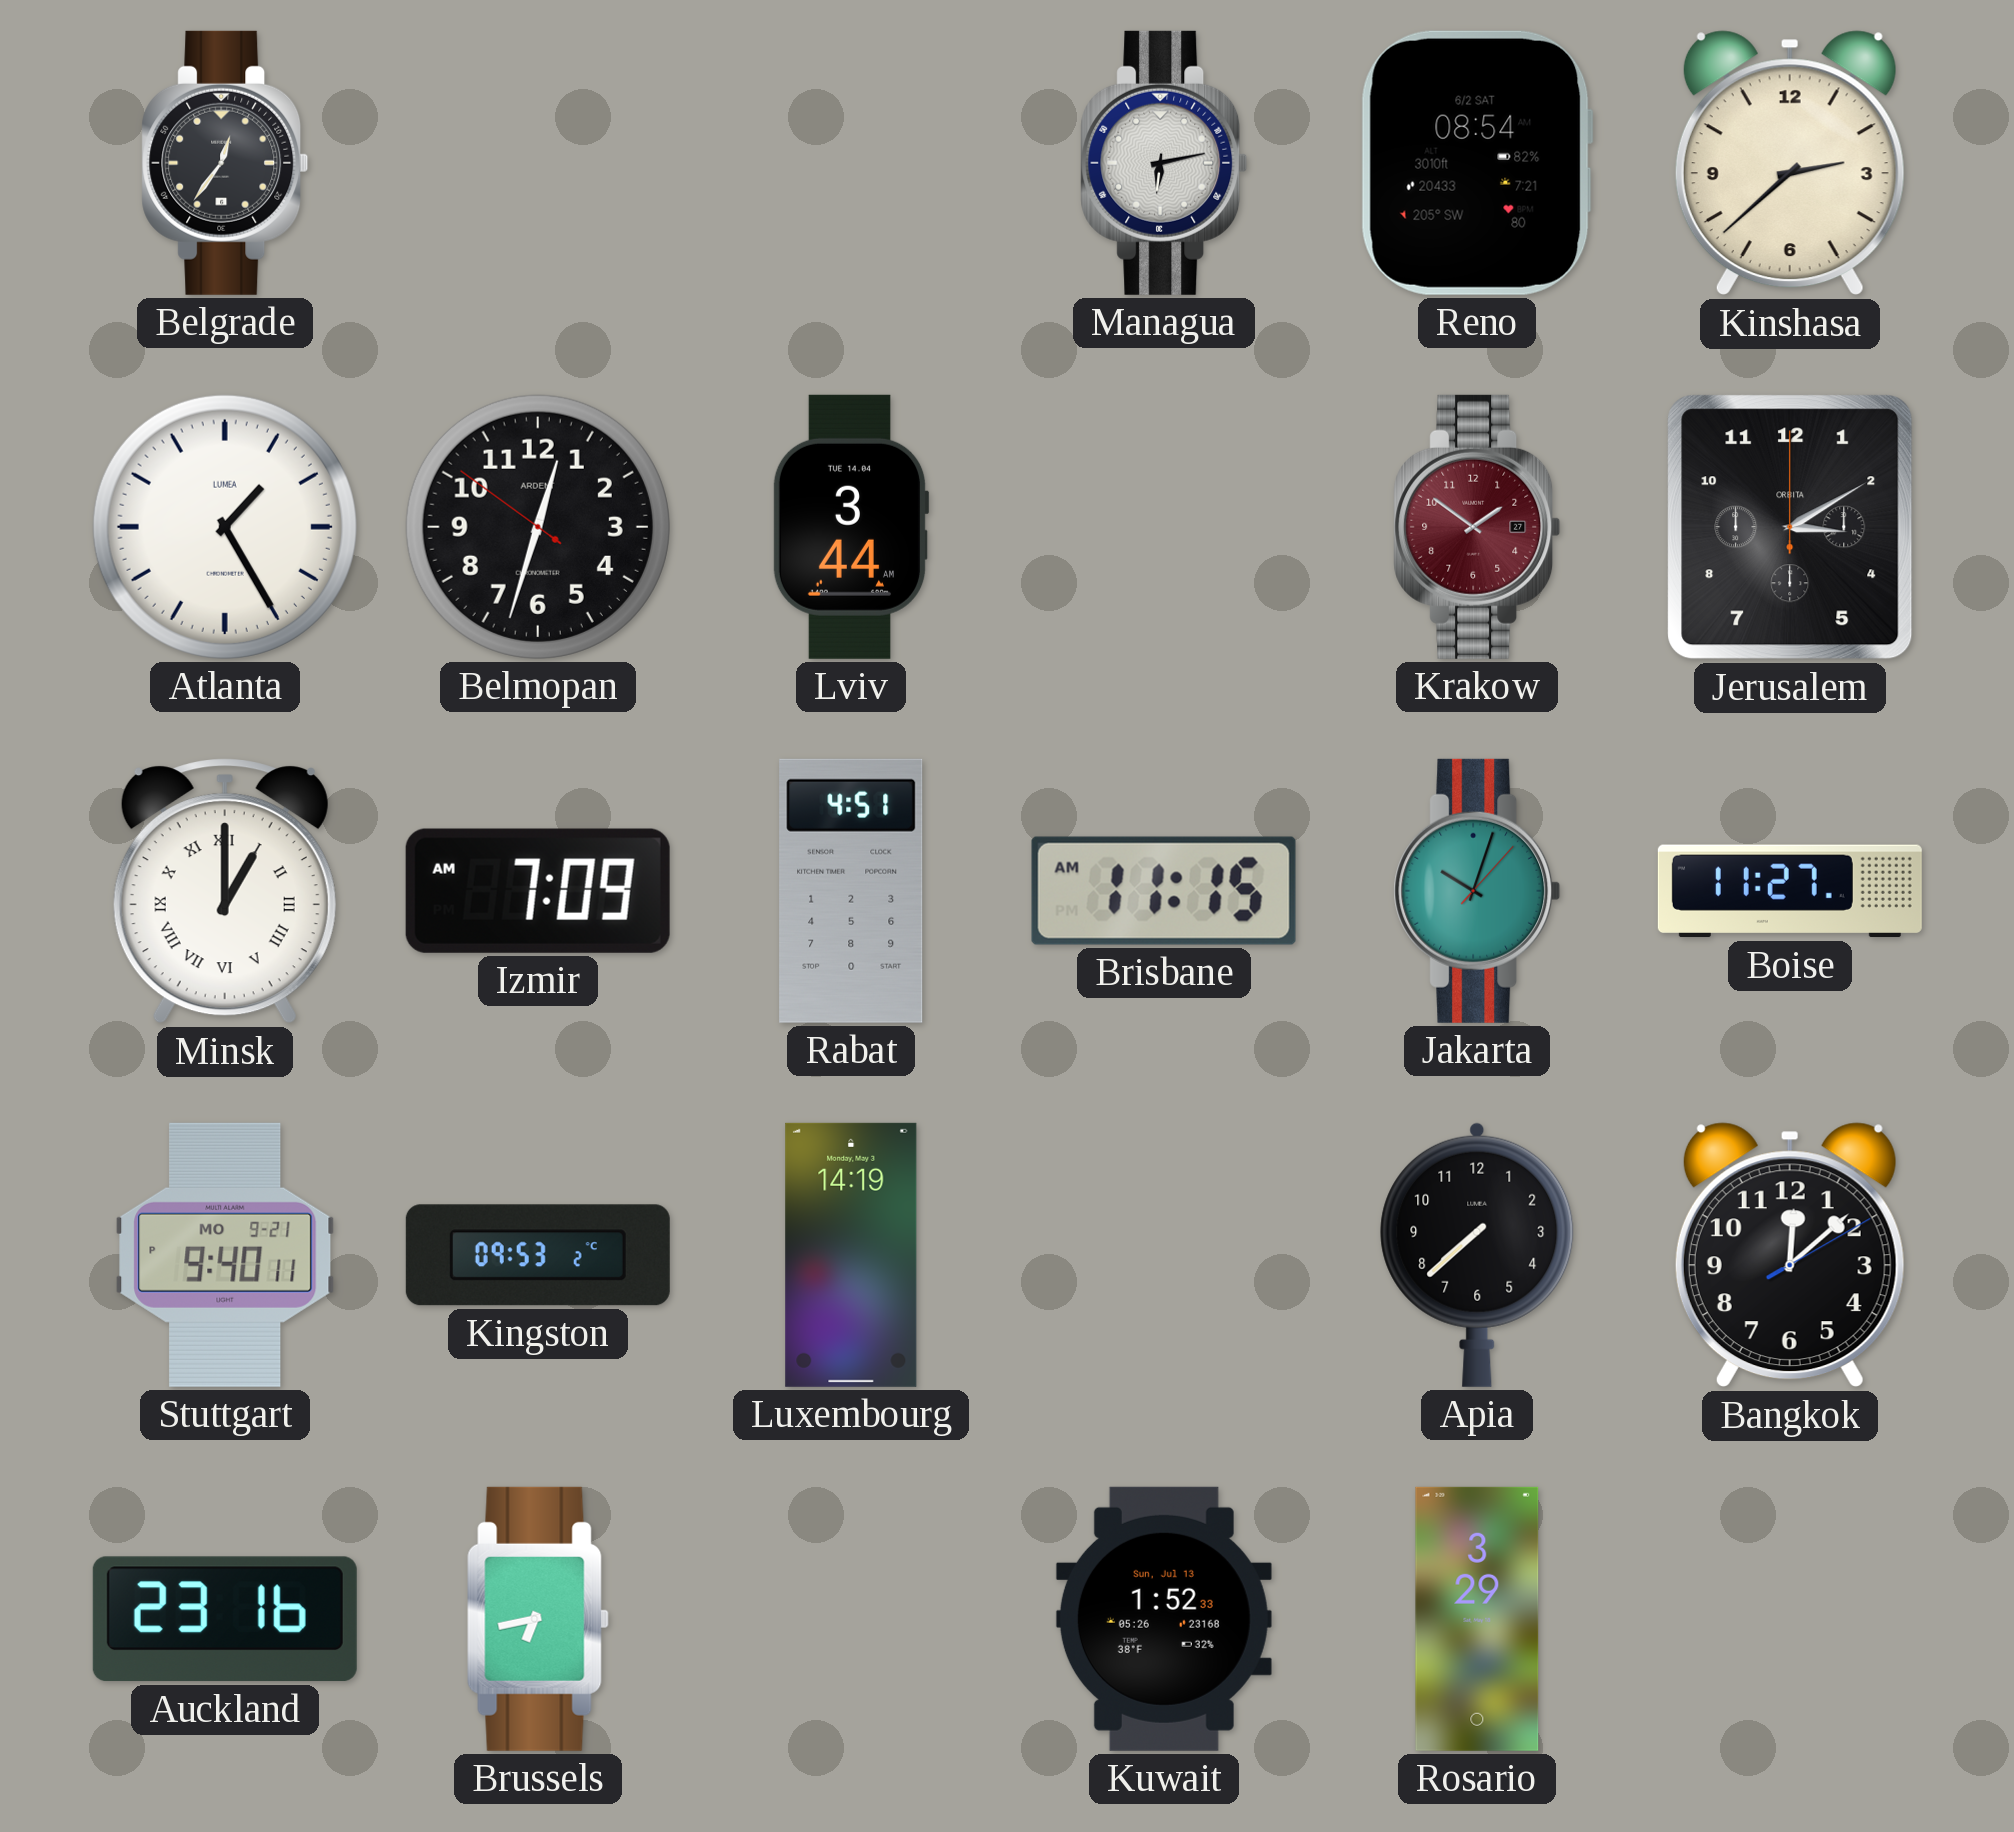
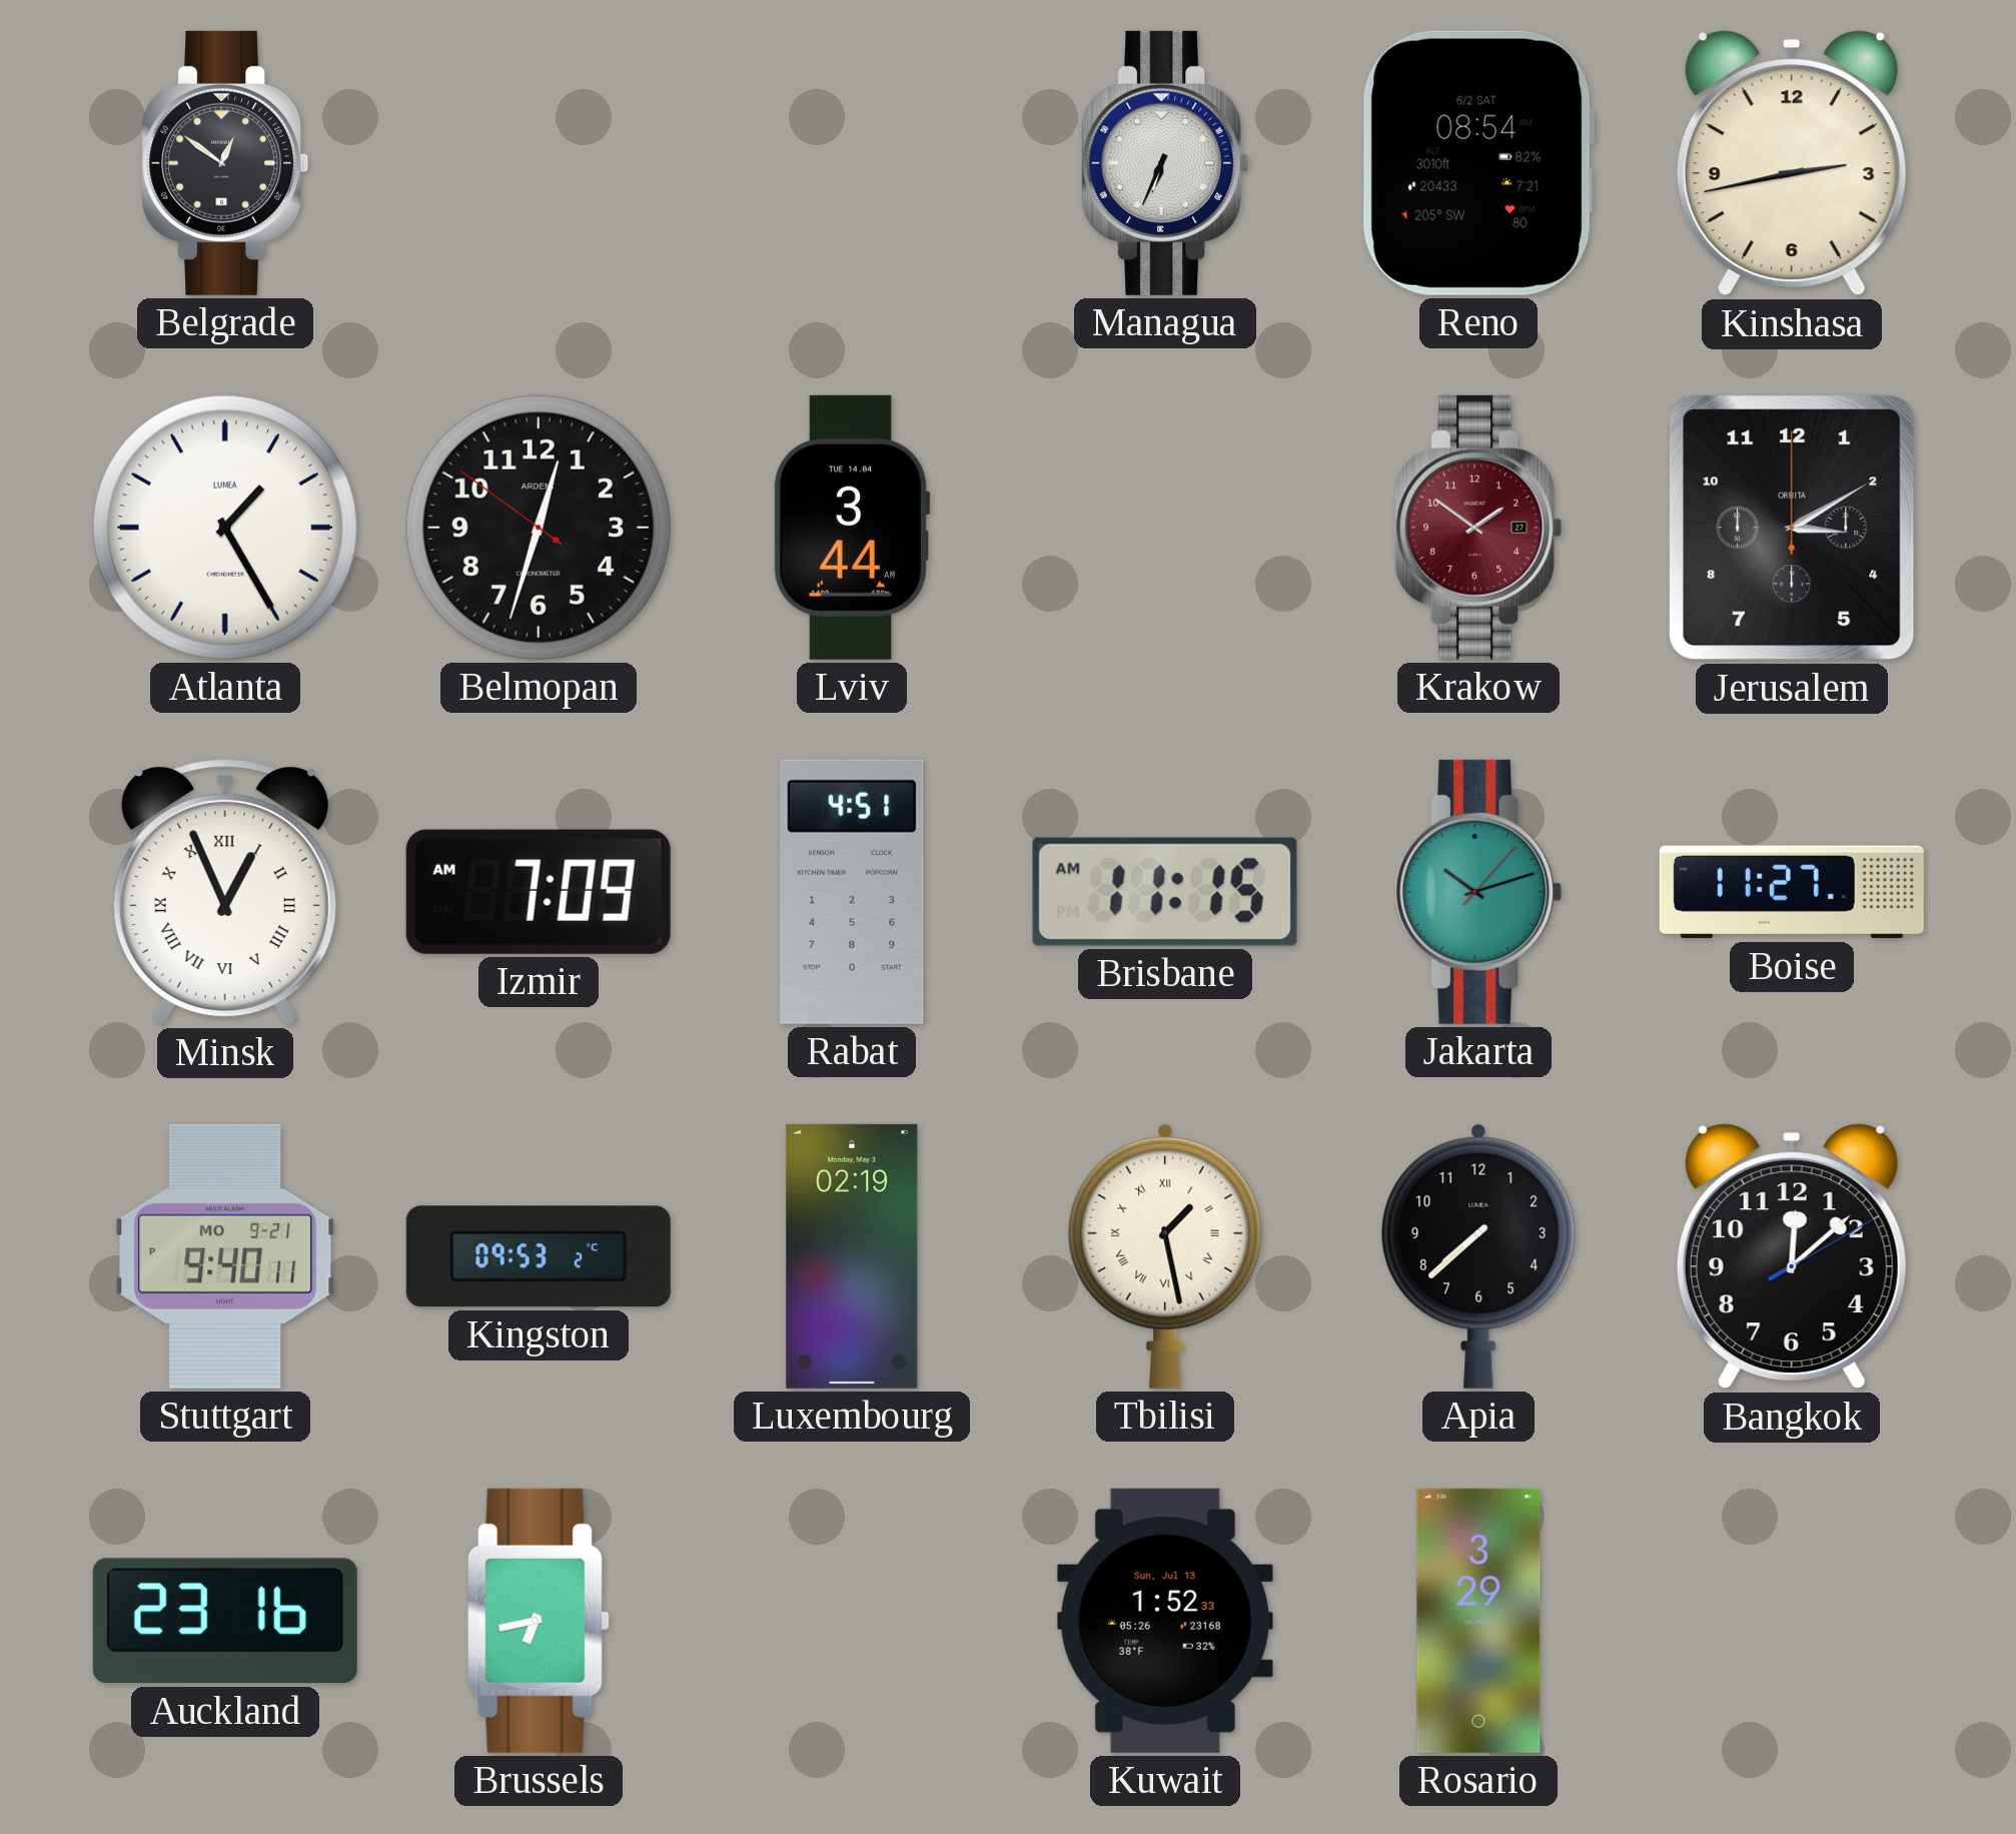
Belgrade: 12:36 -> 12:51 (225, 163)
Managua: 6:13 -> 6:34 (1165, 163)
Kinshasa: 2:38 -> 2:43 (1792, 163)
Minsk: 1:00 -> 12:56 (225, 892)
Jakarta: 10:03 -> 10:12 (1478, 892)
Luxembourg: 14:19 -> 02:19 (852, 1256)
Tbilisi: none -> 1:28 (1165, 1256)
